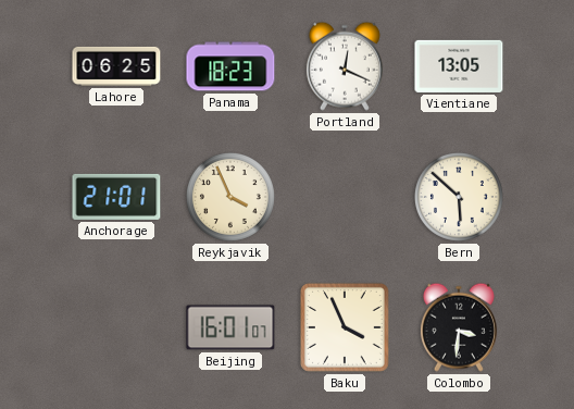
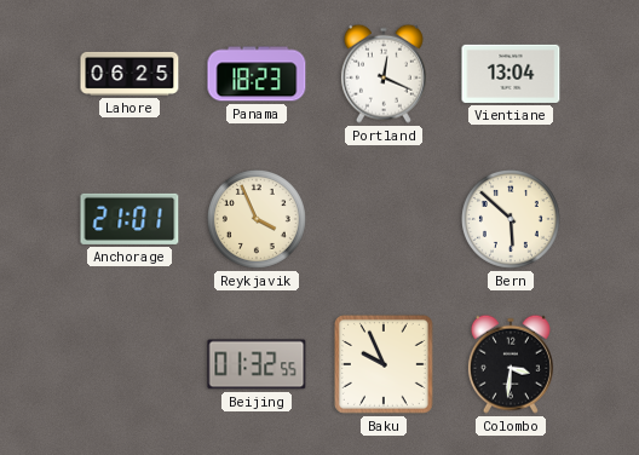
Vientiane: 13:05 -> 13:04 (511, 74)
Beijing: 16:01 -> 01:32 (257, 364)
Baku: 3:56 -> 9:56 (384, 364)
